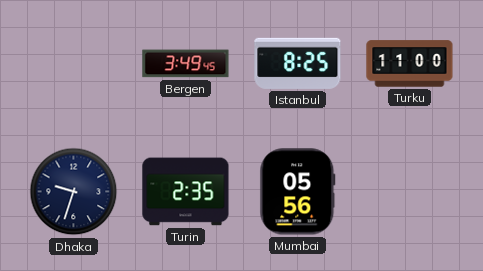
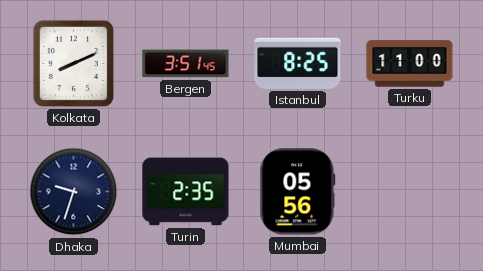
Kolkata: none -> 8:11 (73, 63)
Bergen: 3:49 -> 3:51 (186, 64)
